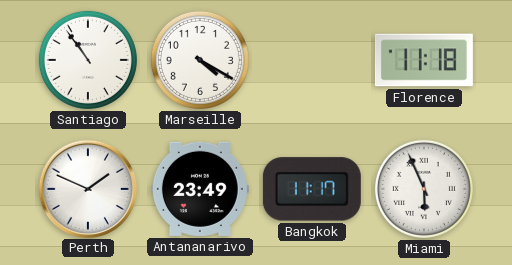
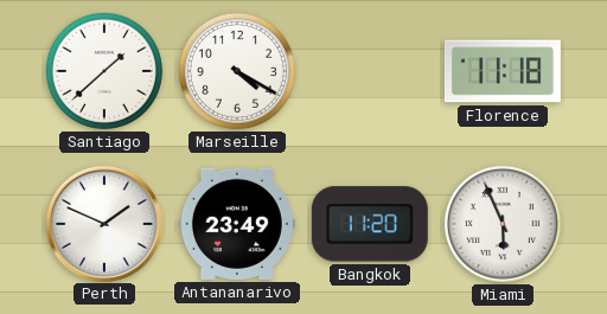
Santiago: 10:54 -> 1:38 (104, 71)
Bangkok: 11:17 -> 11:20 (370, 224)
